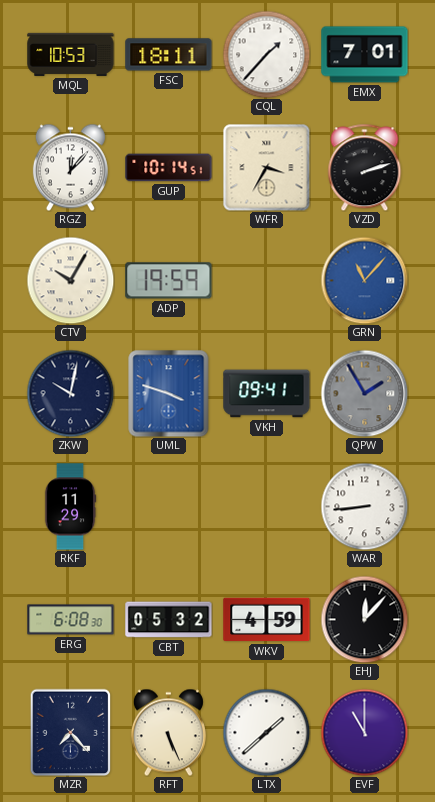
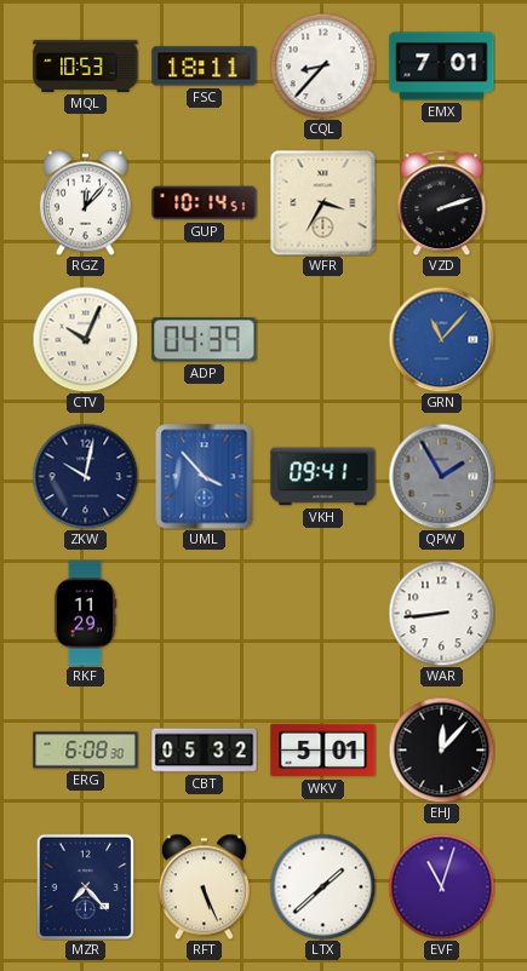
CQL: 1:37 -> 8:37 (322, 65)
CTV: 10:05 -> 10:04 (85, 339)
ADP: 19:59 -> 04:39 (205, 340)
UML: 3:48 -> 3:53 (205, 476)
WKV: 4:59 -> 5:01 (323, 751)
EVF: 11:00 -> 11:03 (441, 886)
